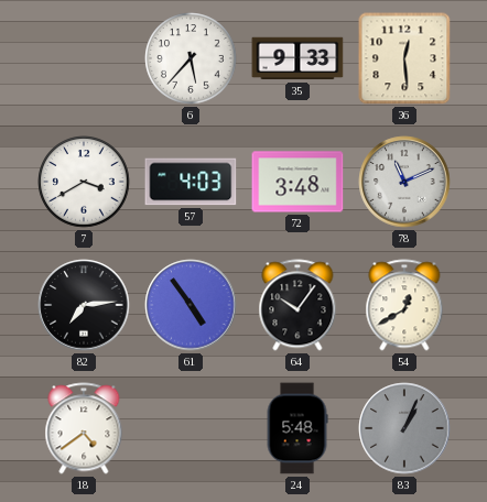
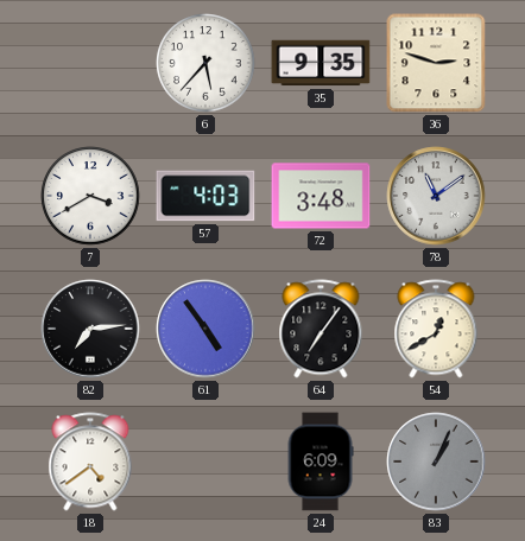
35: 9:33 -> 9:35 (321, 63)
36: 12:29 -> 2:48 (436, 63)
78: 11:11 -> 11:09 (436, 196)
64: 10:06 -> 7:06 (321, 329)
24: 5:48 -> 6:09 (321, 462)
